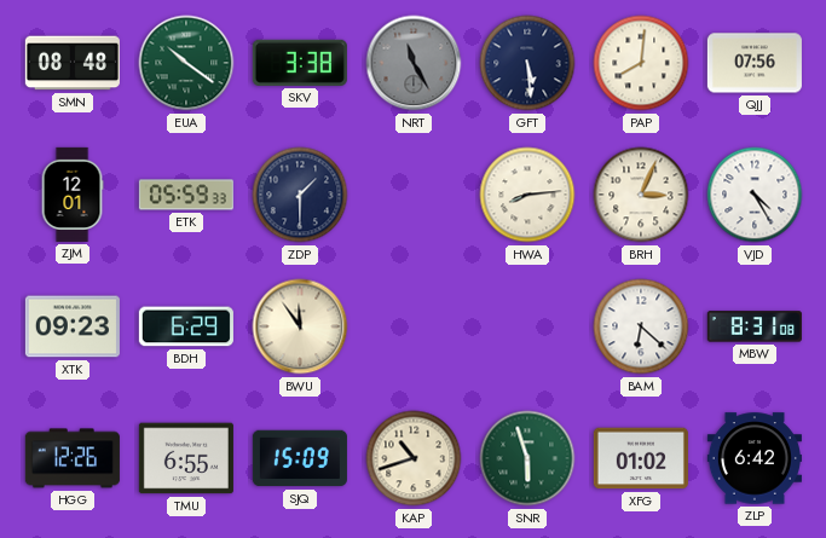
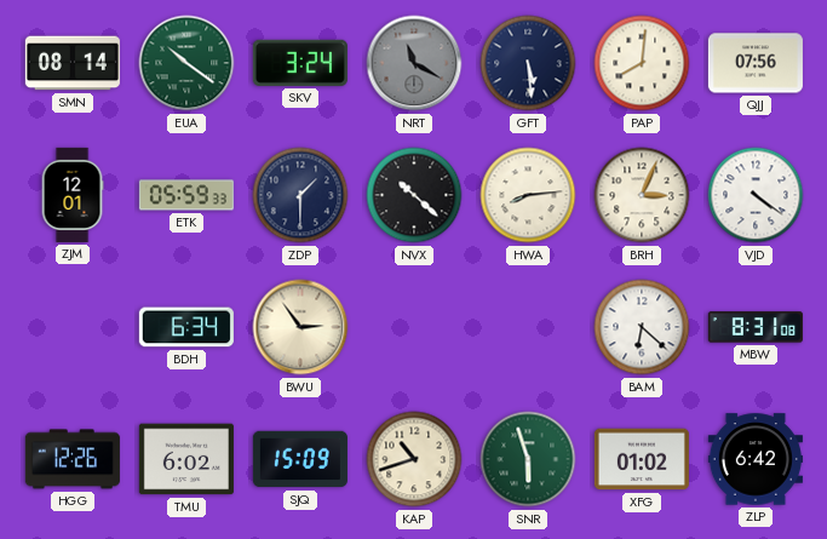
SMN: 08:48 -> 08:14 (73, 63)
SKV: 3:38 -> 3:24 (300, 63)
NRT: 11:25 -> 11:20 (414, 63)
NVX: none -> 10:22 (414, 195)
VJD: 4:25 -> 4:21 (756, 195)
XTK: 09:23 -> none (73, 326)
BDH: 6:29 -> 6:34 (186, 327)
BWU: 11:54 -> 2:54 (300, 327)
TMU: 6:55 -> 6:02 (186, 459)
